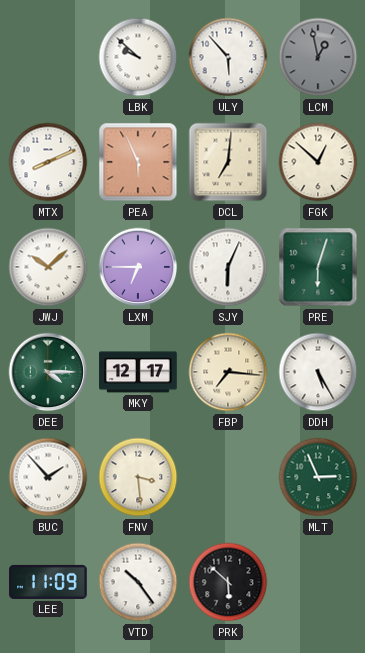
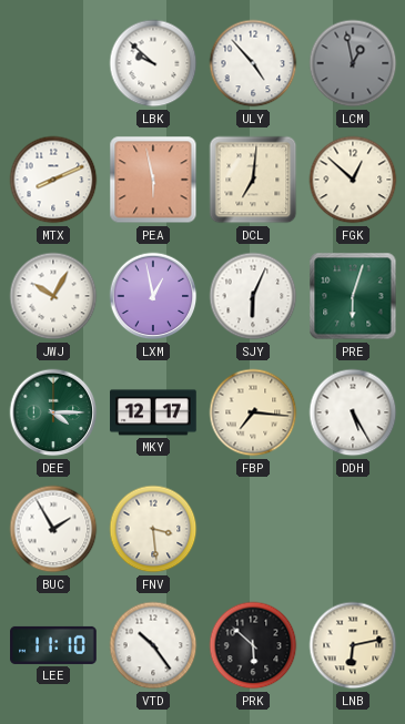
ULY: 5:53 -> 4:53 (253, 63)
PEA: 5:56 -> 5:58 (153, 180)
JWJ: 10:08 -> 10:05 (53, 296)
LXM: 6:45 -> 12:58 (153, 296)
BUC: 1:53 -> 1:55 (53, 529)
MLT: 2:56 -> none (318, 477)
LEE: 11:09 -> 11:10 (53, 645)
LNB: none -> 6:13 (353, 645)
